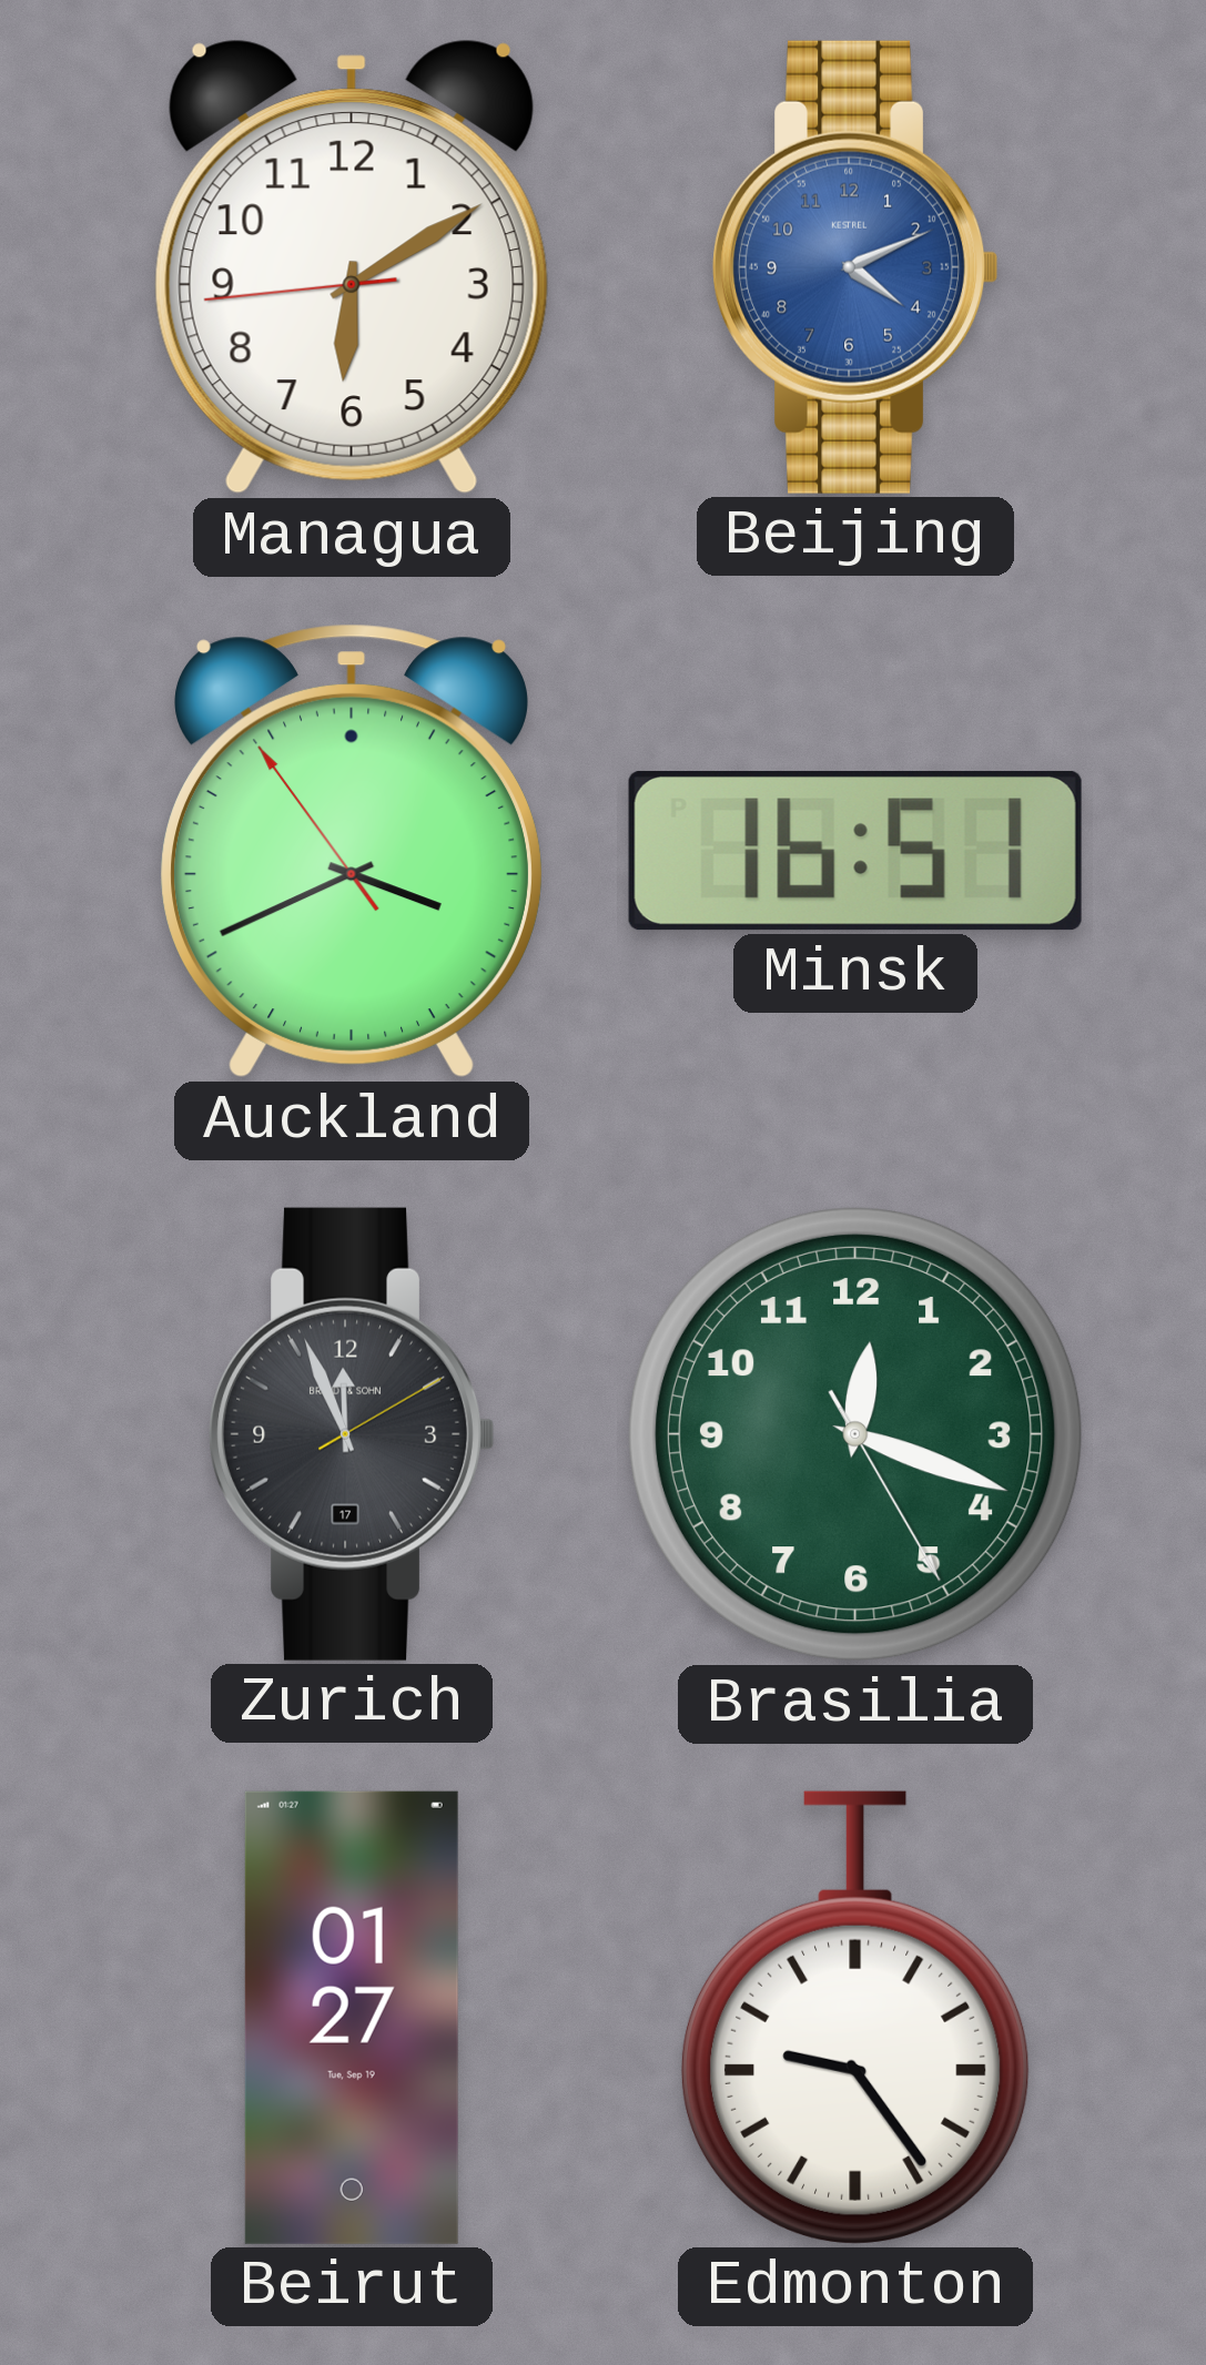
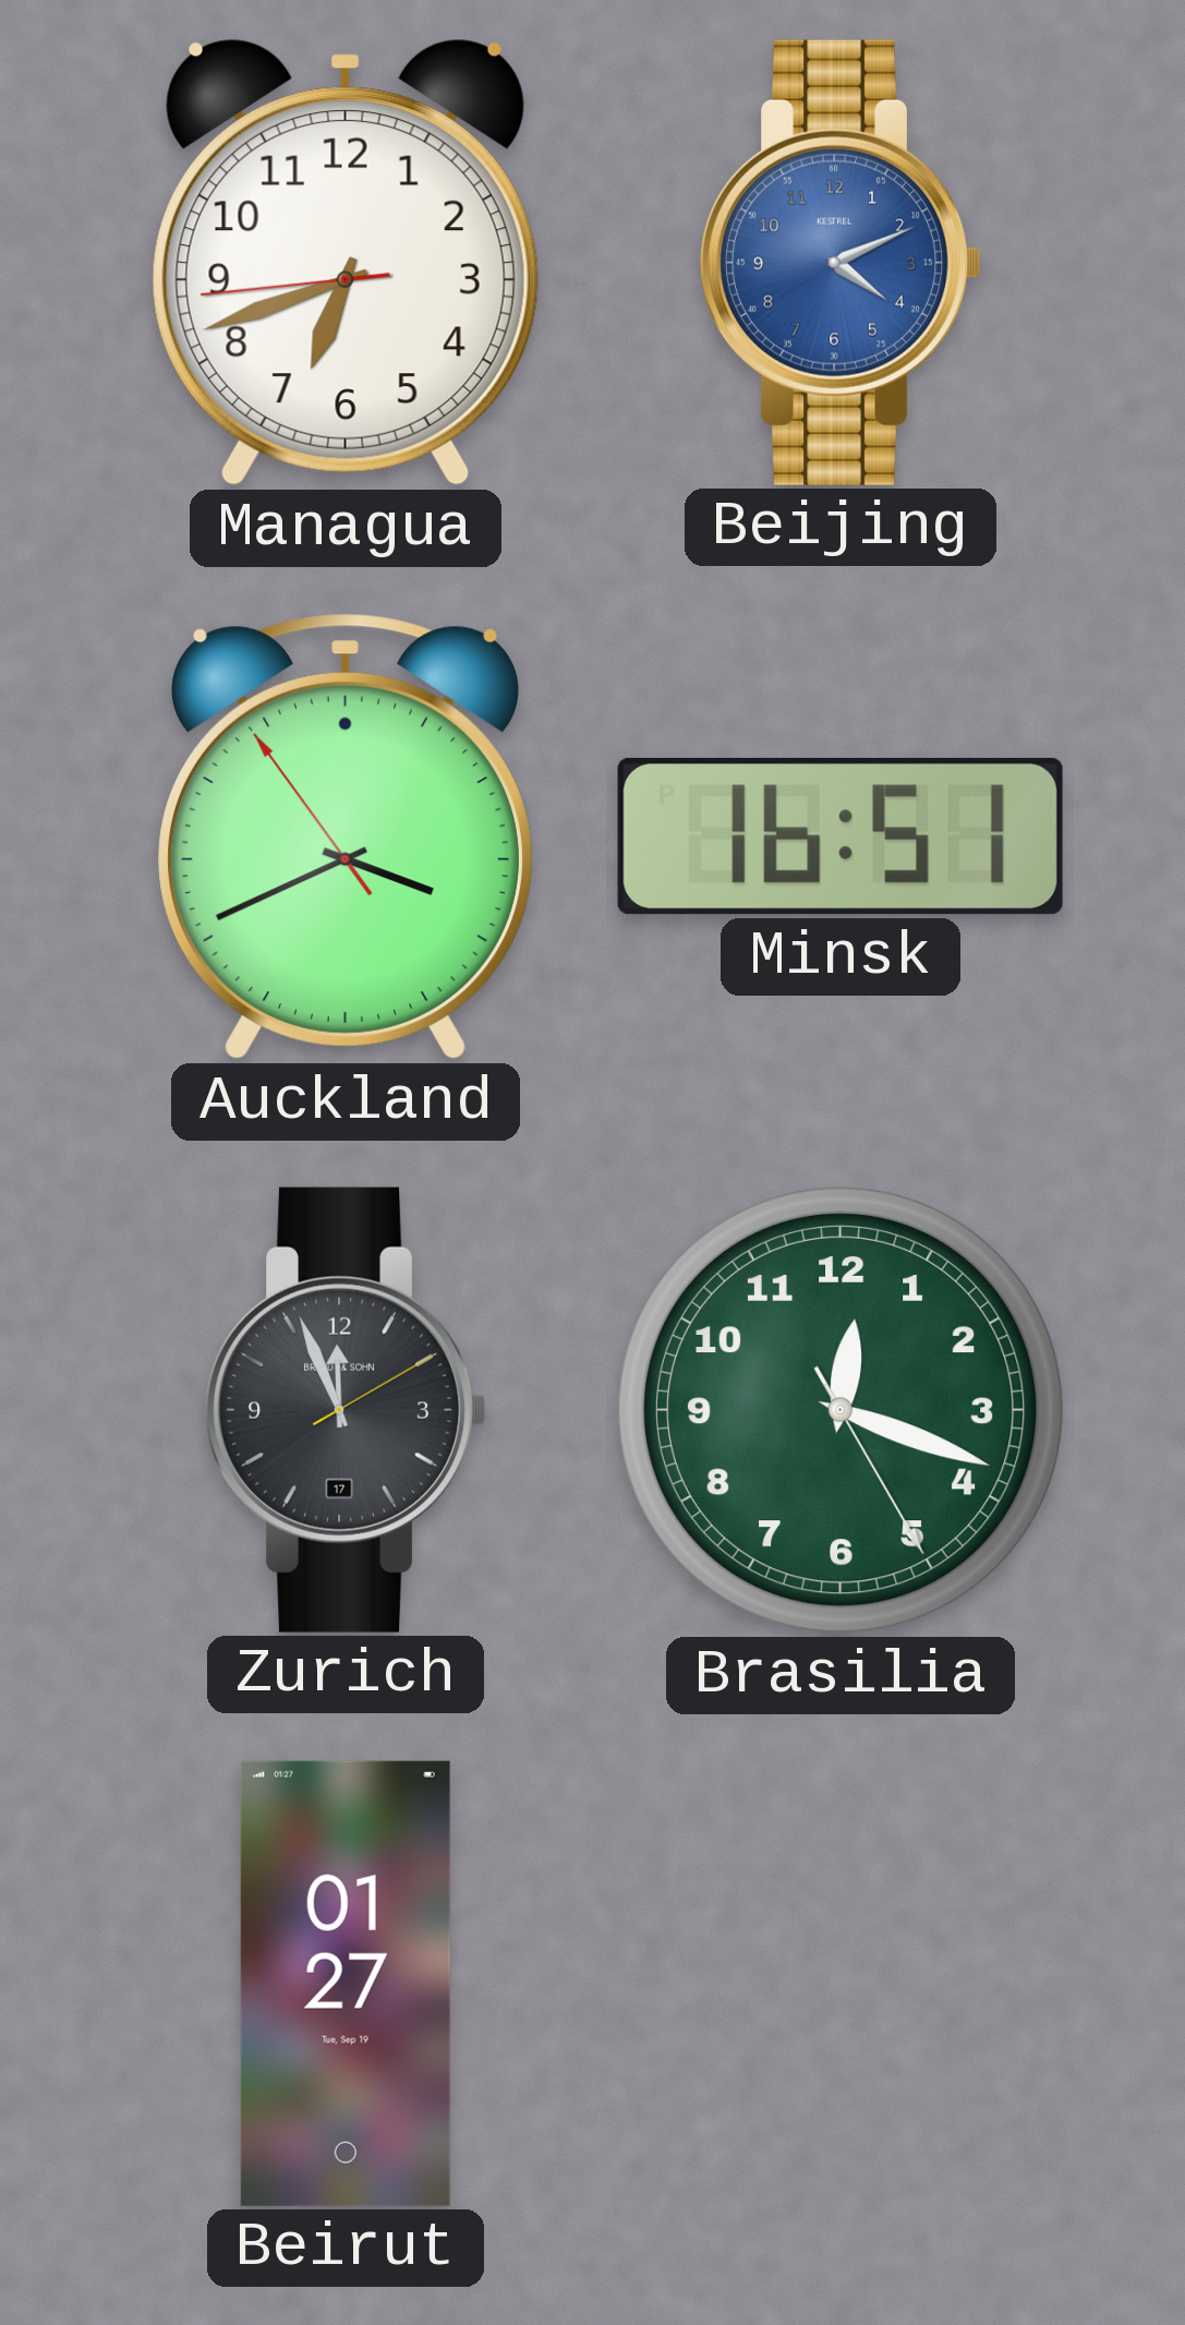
Managua: 6:09 -> 6:41 (346, 263)
Edmonton: 9:24 -> none (855, 2018)
